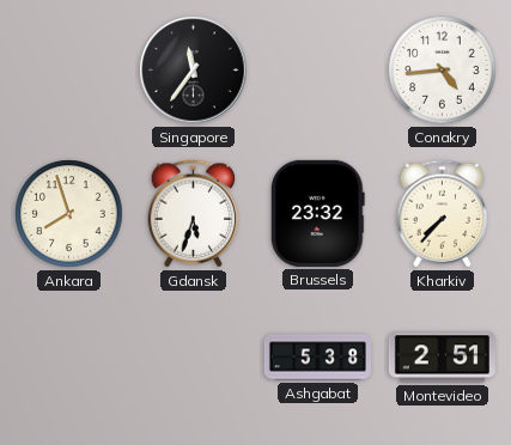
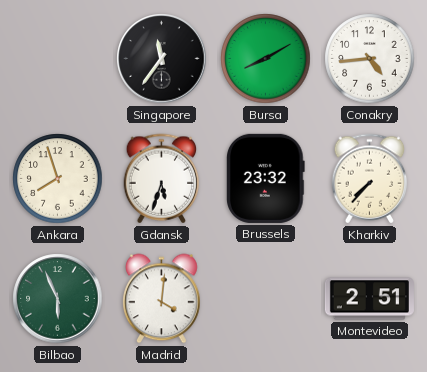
Bursa: none -> 8:10 (266, 59)
Bilbao: none -> 5:56 (58, 299)
Madrid: none -> 4:01 (162, 299)
Ashgabat: 5:38 -> none (317, 358)
